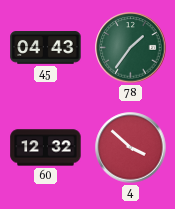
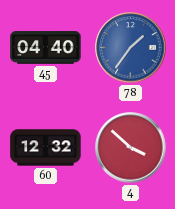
45: 04:43 -> 04:40 (46, 48)
78 dial: green -> blue (131, 48)
